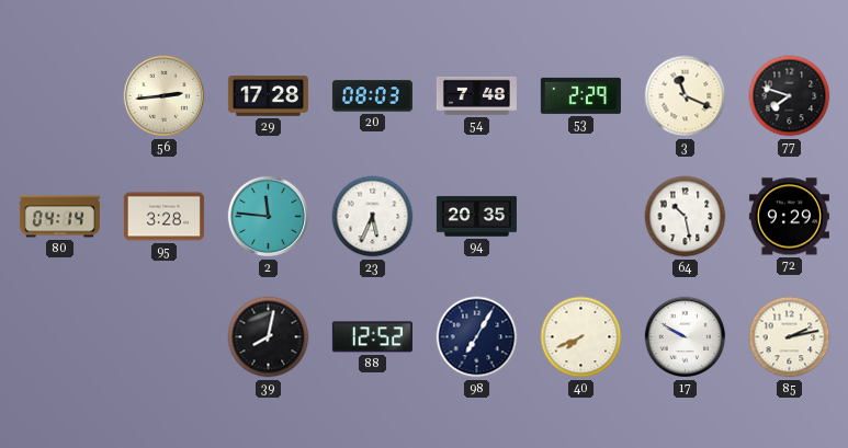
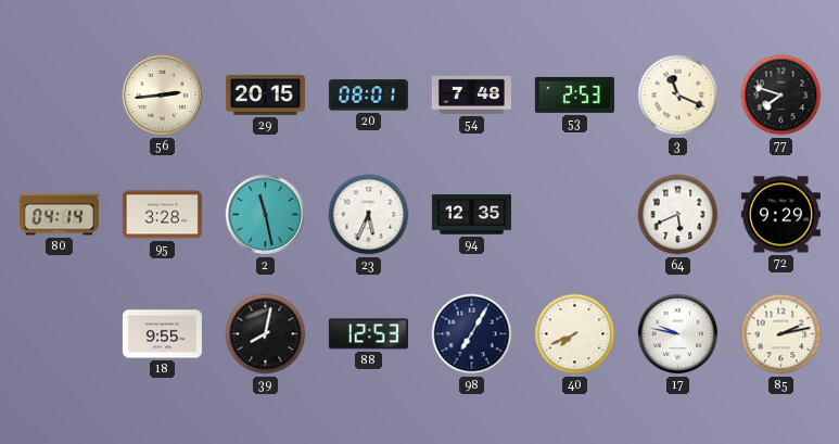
29: 17:28 -> 20:15 (265, 96)
20: 08:03 -> 08:01 (368, 96)
53: 2:29 -> 2:53 (574, 94)
2: 11:46 -> 11:28 (266, 215)
94: 20:35 -> 12:35 (471, 215)
64: 10:28 -> 5:41 (678, 215)
18: none -> 9:55 (162, 334)
88: 12:52 -> 12:53 (368, 334)
17: 9:50 -> 9:47 (678, 334)
